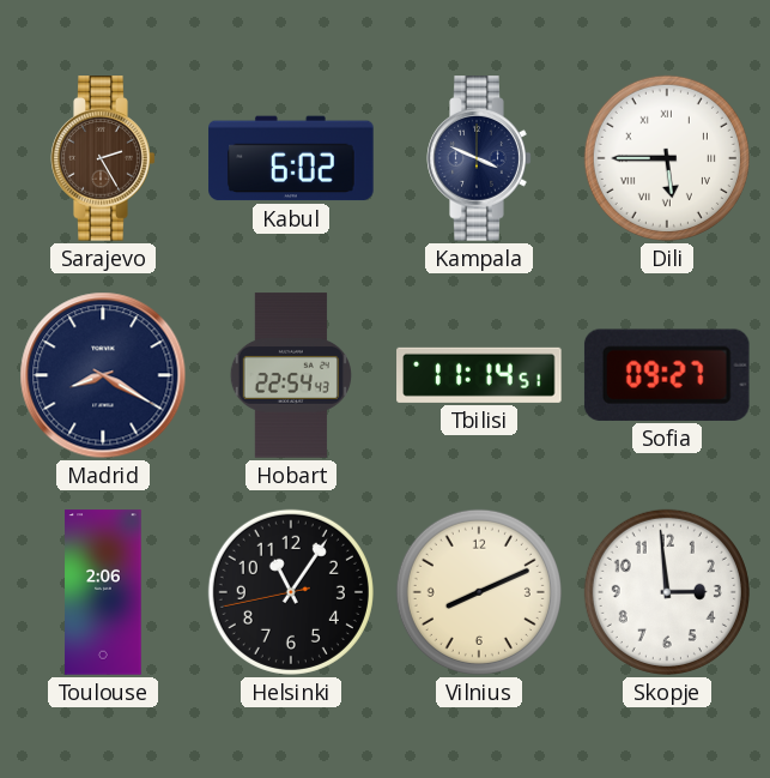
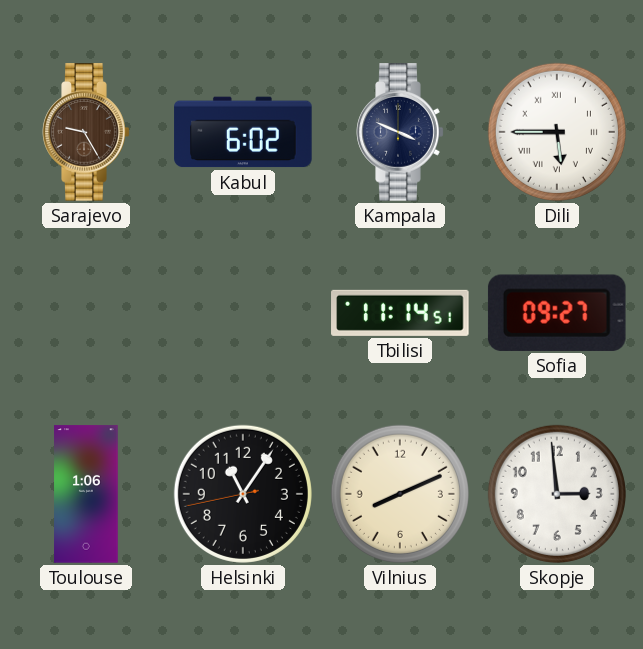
Sarajevo: 2:25 -> 9:25 (86, 132)
Madrid: 8:20 -> none (103, 375)
Hobart: 22:54 -> none (291, 375)
Toulouse: 2:06 -> 1:06 (86, 494)
